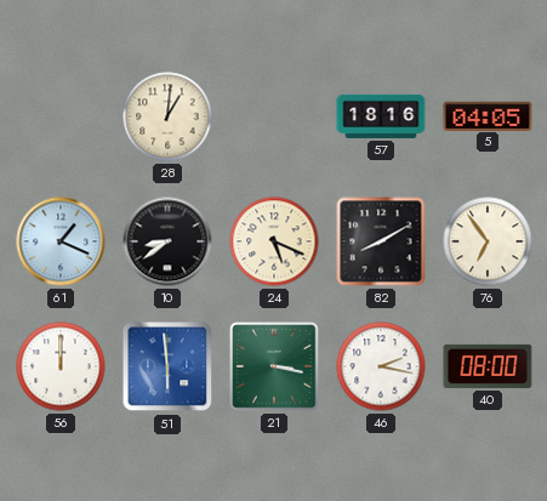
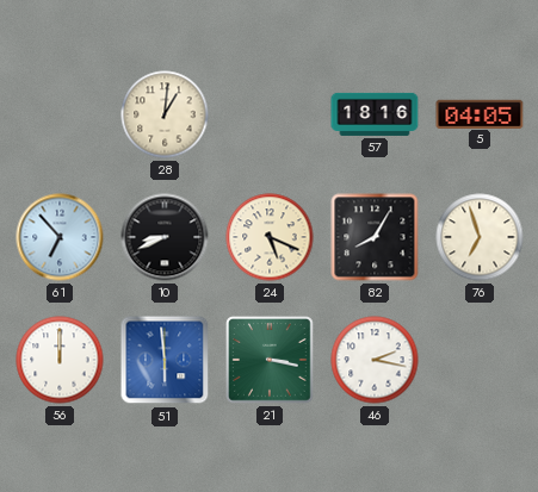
61: 1:19 -> 6:53 (60, 237)
10: 8:39 -> 8:41 (165, 237)
82: 8:10 -> 8:05 (375, 237)
76: 6:54 -> 6:57 (480, 237)
40: 08:00 -> none (488, 366)
